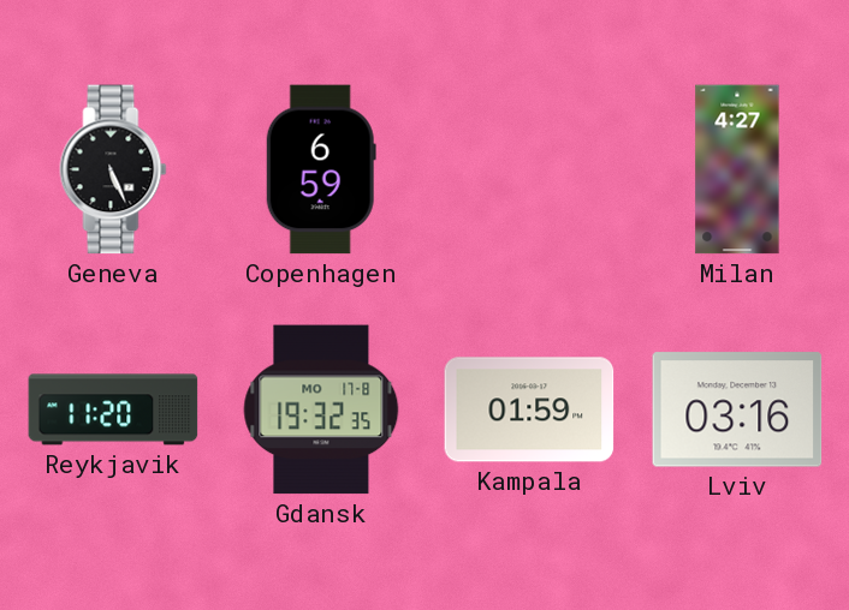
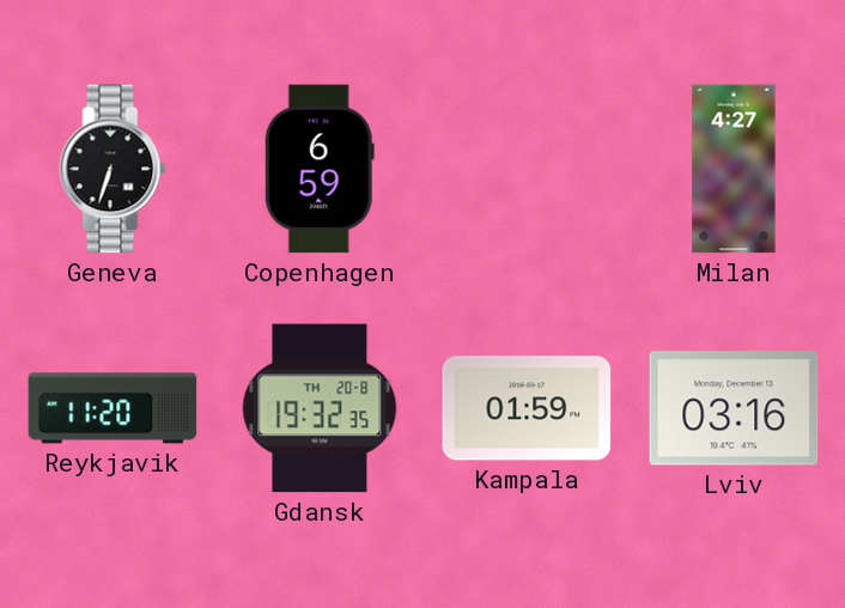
Geneva: 5:26 -> 6:33 (113, 169)
Gdansk date: MO 17-8 -> TH 20-8 (320, 408)
